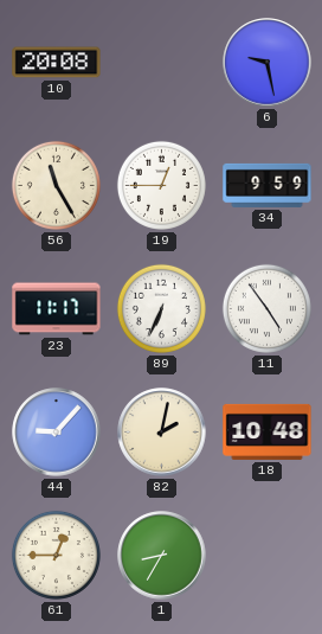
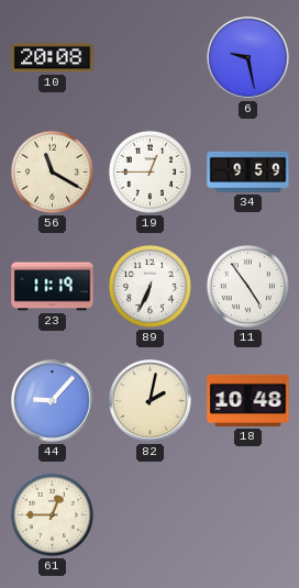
56: 11:25 -> 11:20 (52, 171)
23: 11:17 -> 11:19 (53, 287)
1: 8:35 -> none (162, 556)
